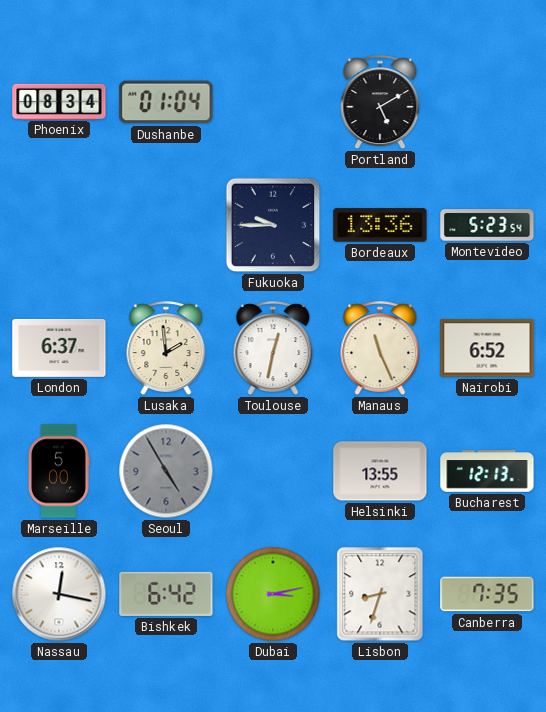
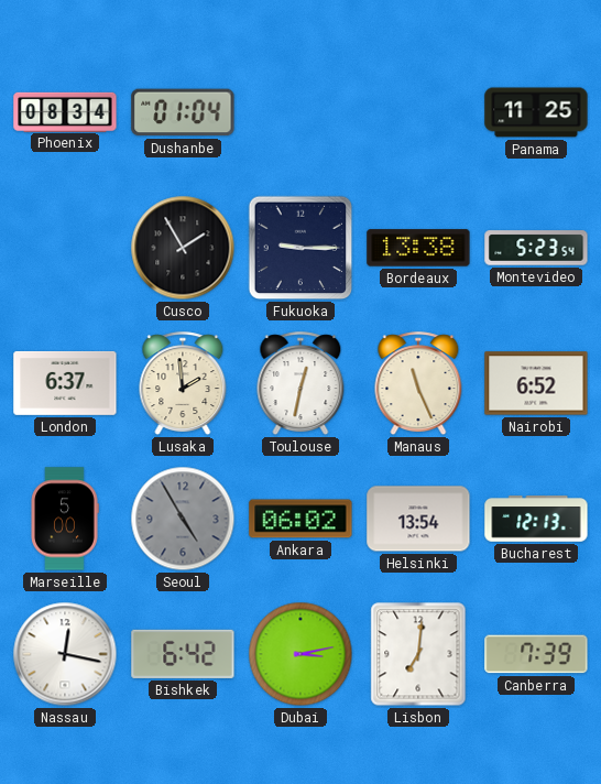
Portland: 5:10 -> none (380, 103)
Panama: none -> 11:25 (536, 112)
Cusco: none -> 1:55 (183, 248)
Fukuoka: 9:45 -> 9:15 (300, 248)
Bordeaux: 13:36 -> 13:38 (418, 248)
Ankara: none -> 06:02 (300, 519)
Helsinki: 13:55 -> 13:54 (418, 519)
Lisbon: 8:33 -> 7:01 (418, 654)
Canberra: 7:35 -> 7:39 (536, 654)
